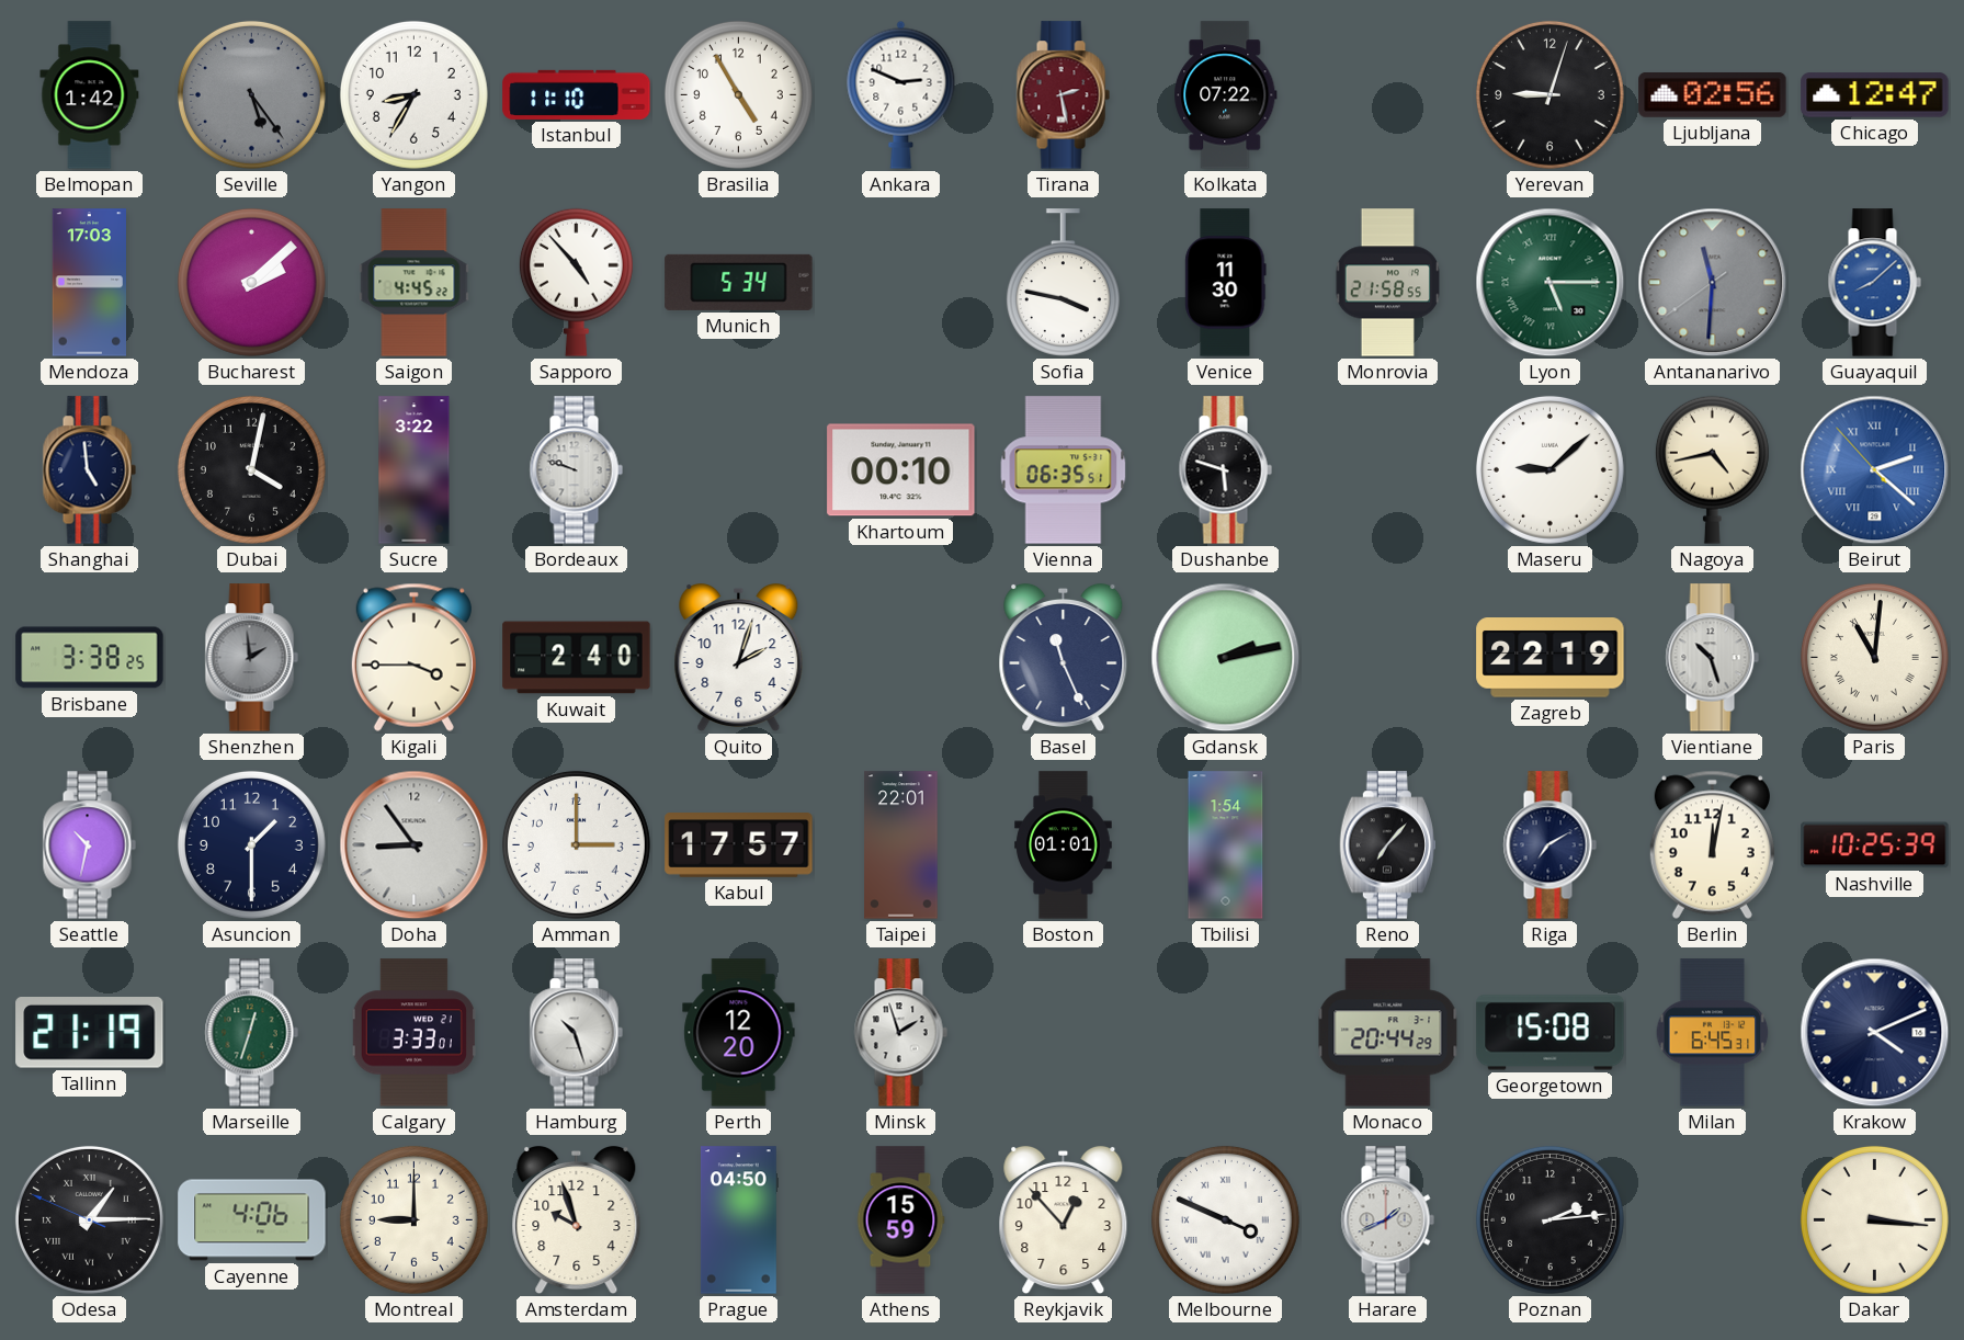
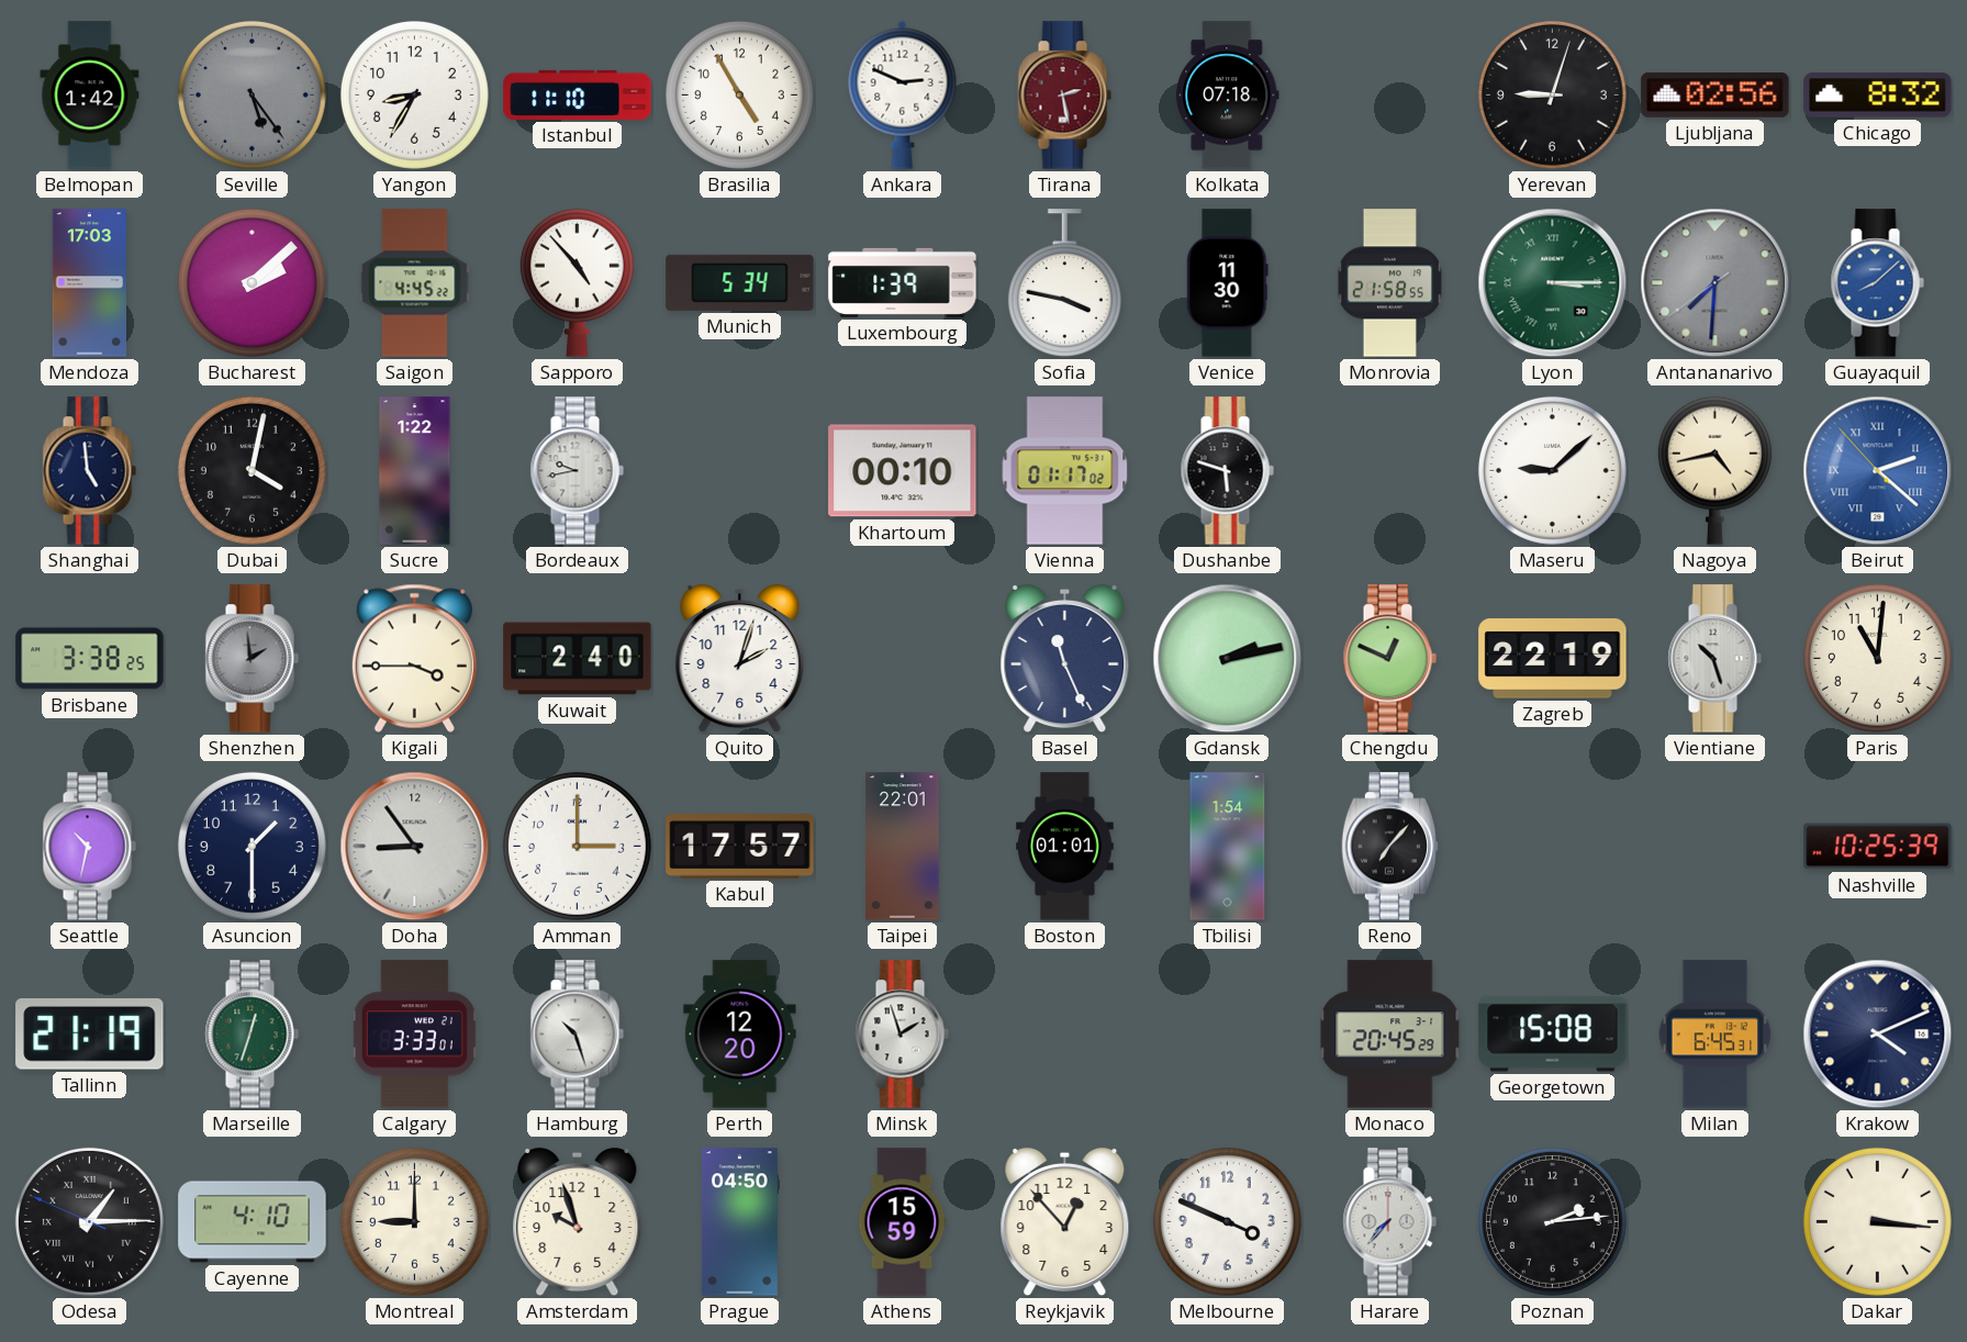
Kolkata: 07:22 -> 07:18 (1228, 96)
Chicago: 12:47 -> 8:32 (1878, 96)
Luxembourg: none -> 1:39 (903, 282)
Lyon: 5:15 -> 3:15 (1553, 283)
Antananarivo: 11:30 -> 7:30 (1715, 283)
Sucre: 3:22 -> 1:22 (415, 471)
Bordeaux: 9:48 -> 9:43 (577, 471)
Vienna: 06:35 -> 01:17 (1065, 471)
Chengdu: none -> 12:49 (1389, 659)
Paris numerals: Roman -> Arabic (1877, 658)
Riga: 7:10 -> none (1549, 845)
Berlin: 12:02 -> none (1712, 844)
Monaco: 20:44 -> 20:45 (1390, 1035)
Cayenne: 4:06 -> 4:10 (253, 1222)
Melbourne numerals: Roman -> Arabic (1227, 1221)
Harare: 1:41 -> 7:37 (1389, 1222)
